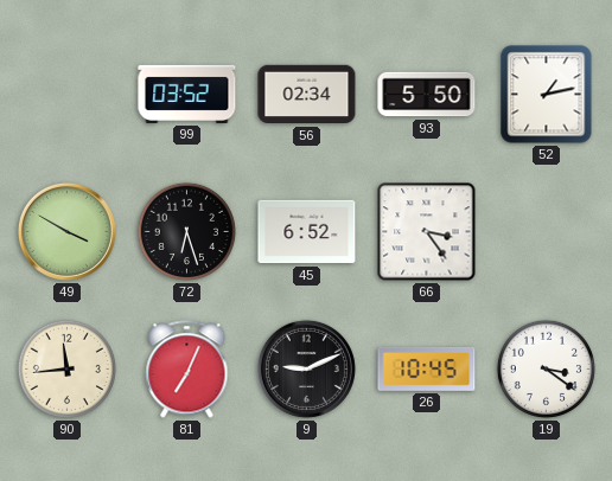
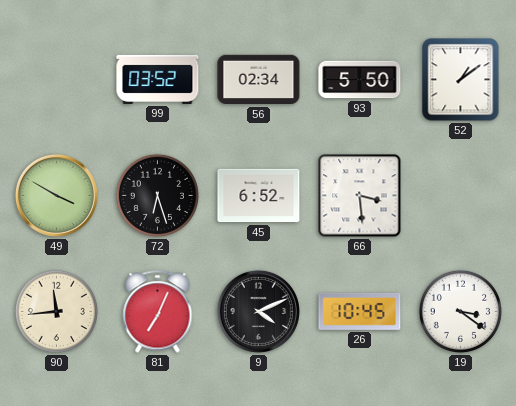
52: 1:13 -> 1:09 (461, 80)
66: 3:24 -> 3:29 (360, 196)
9: 9:11 -> 4:11 (258, 311)
